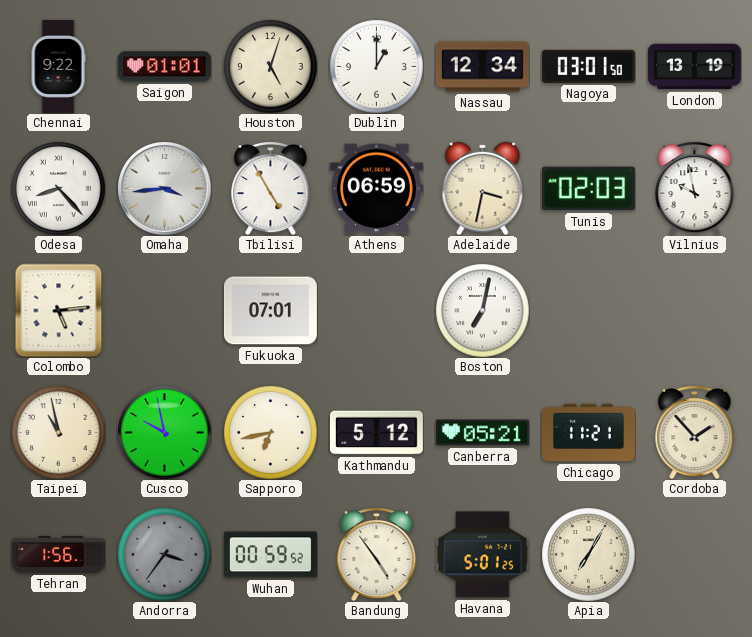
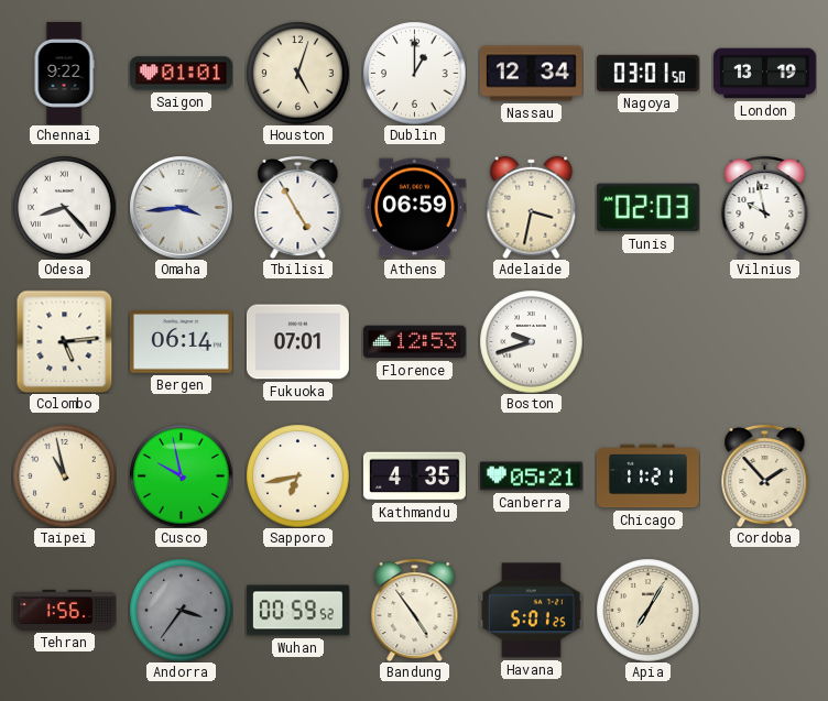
Bergen: none -> 06:14 (181, 342)
Florence: none -> 12:53 (414, 342)
Boston: 7:02 -> 9:42 (531, 341)
Kathmandu: 5:12 -> 4:35 (414, 477)
